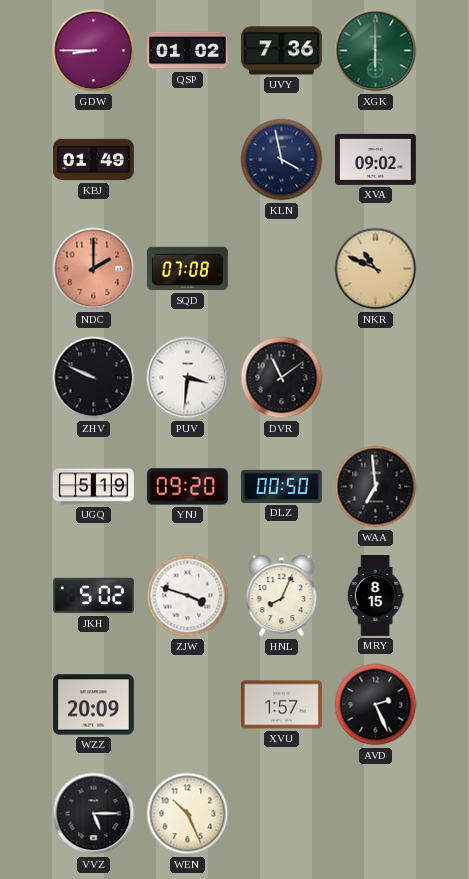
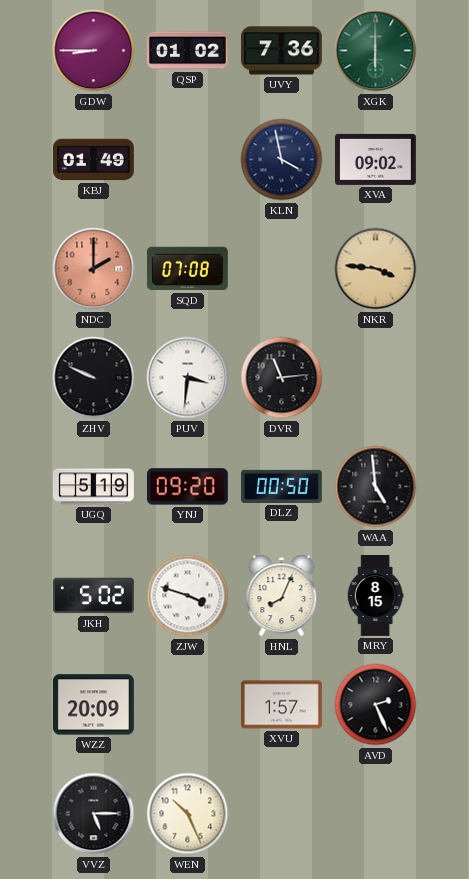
NKR: 10:49 -> 3:46 (376, 269)
DVR: 11:09 -> 11:14 (282, 378)
WAA: 6:59 -> 4:59 (376, 487)
